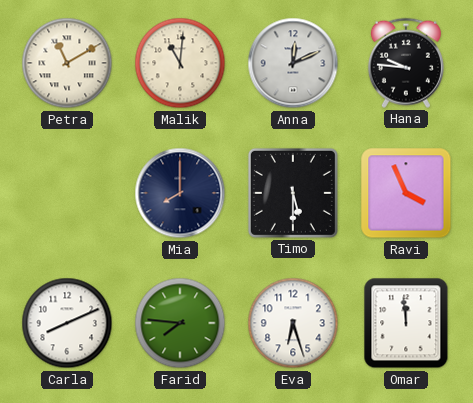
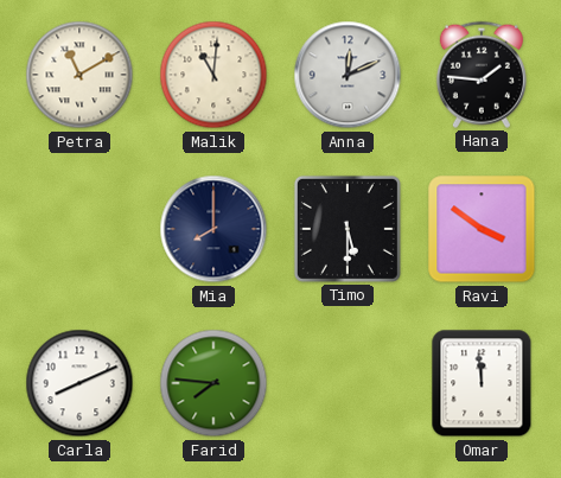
Hana: 9:46 -> 1:46 (482, 75)
Ravi: 3:56 -> 3:51 (482, 229)
Eva: 6:27 -> none (293, 323)
